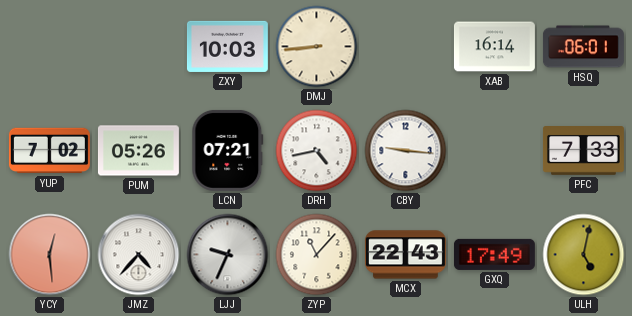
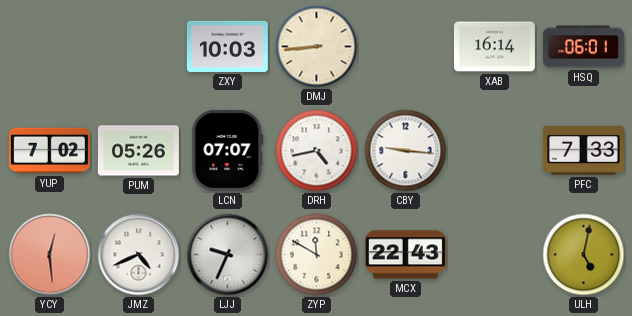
LCN: 07:21 -> 07:07 (228, 150)
JMZ: 4:37 -> 4:41 (139, 255)
ZYP: 11:07 -> 11:50 (317, 255)
GXQ: 17:49 -> none (494, 254)
